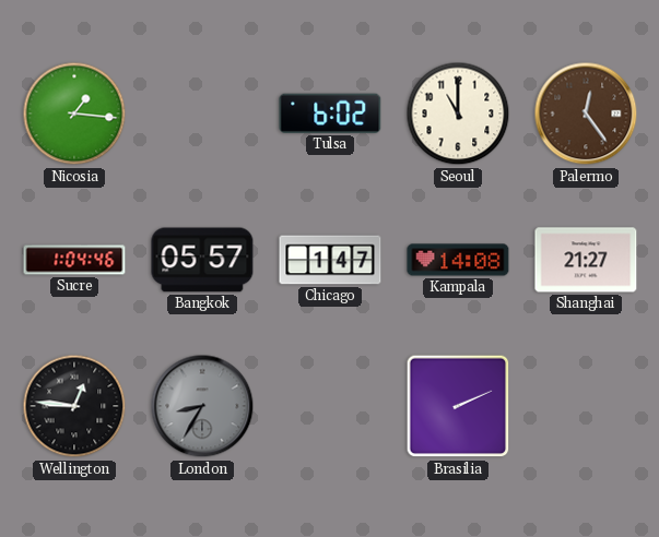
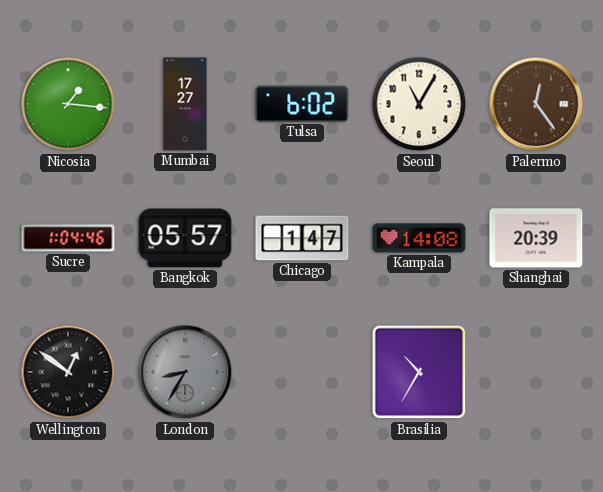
Mumbai: none -> 17:27 (185, 104)
Seoul: 11:00 -> 11:05 (419, 104)
Shanghai: 21:27 -> 20:39 (536, 238)
Wellington: 12:46 -> 12:51 (68, 372)
Brasilia: 2:11 -> 10:35 (419, 372)
